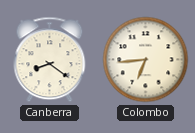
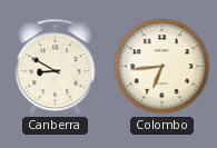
Canberra: 8:21 -> 8:50 (56, 67)
